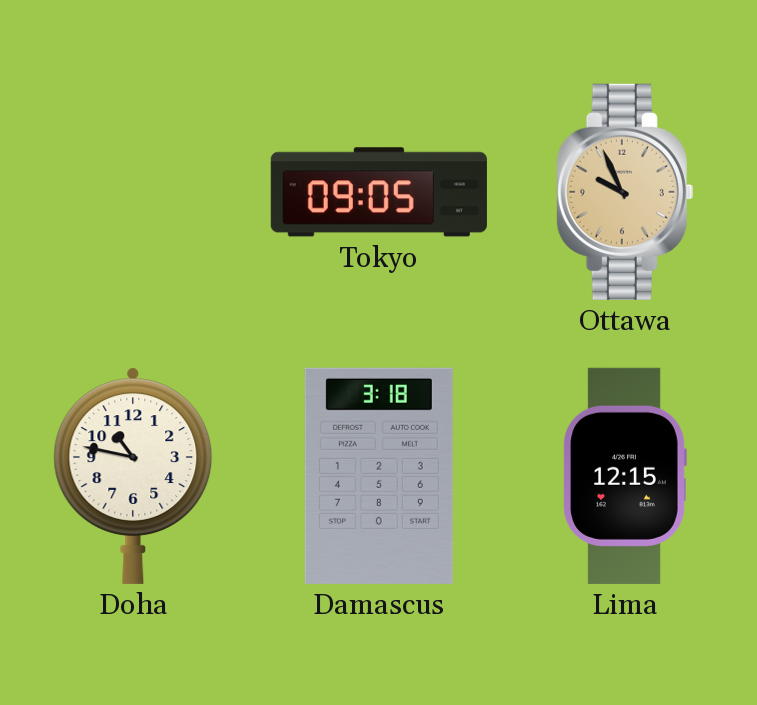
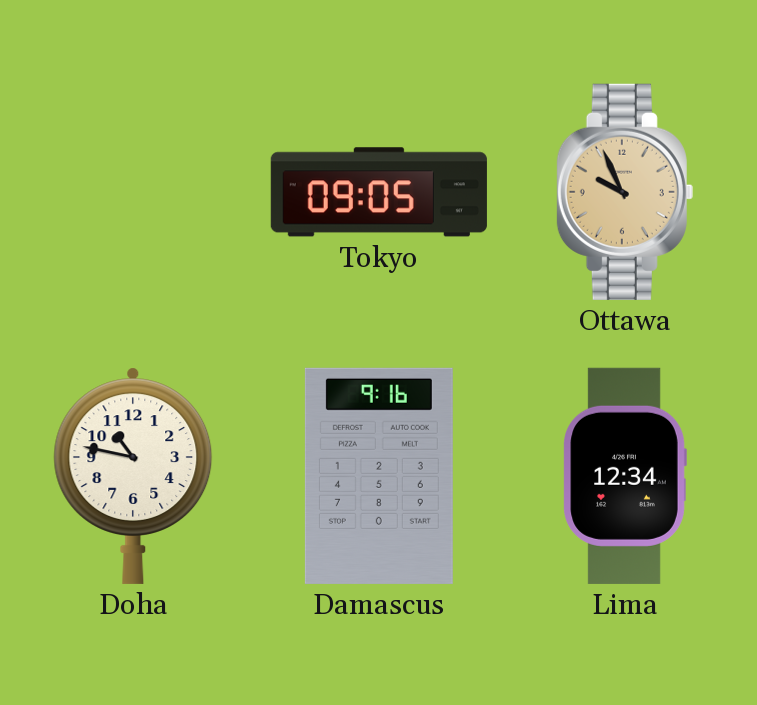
Damascus: 3:18 -> 9:16 (379, 476)
Lima: 12:15 -> 12:34 (625, 476)
